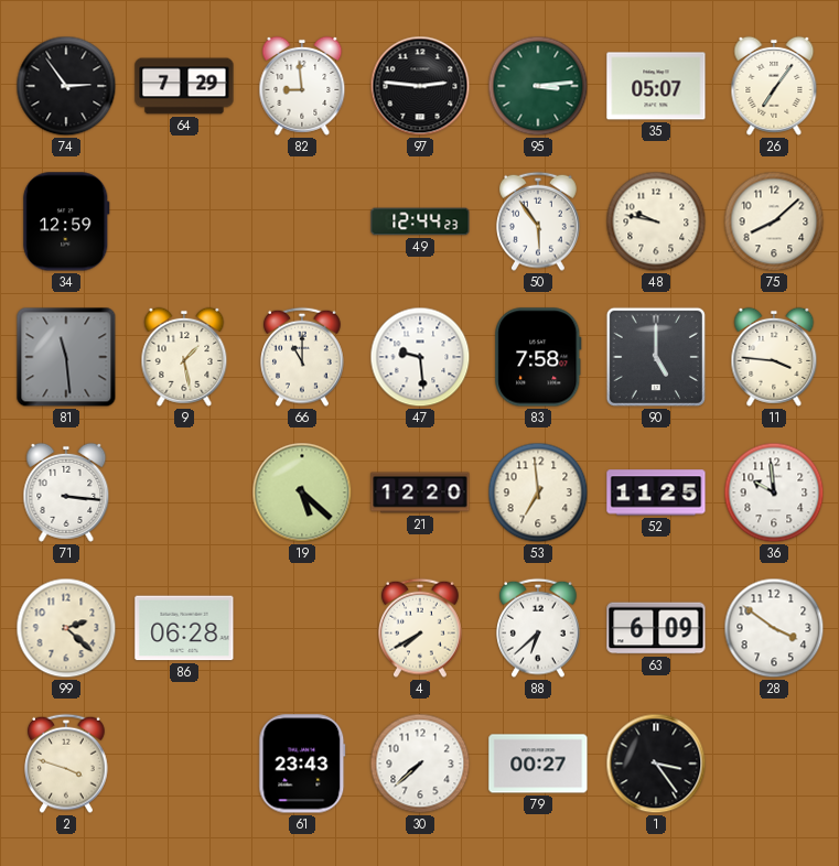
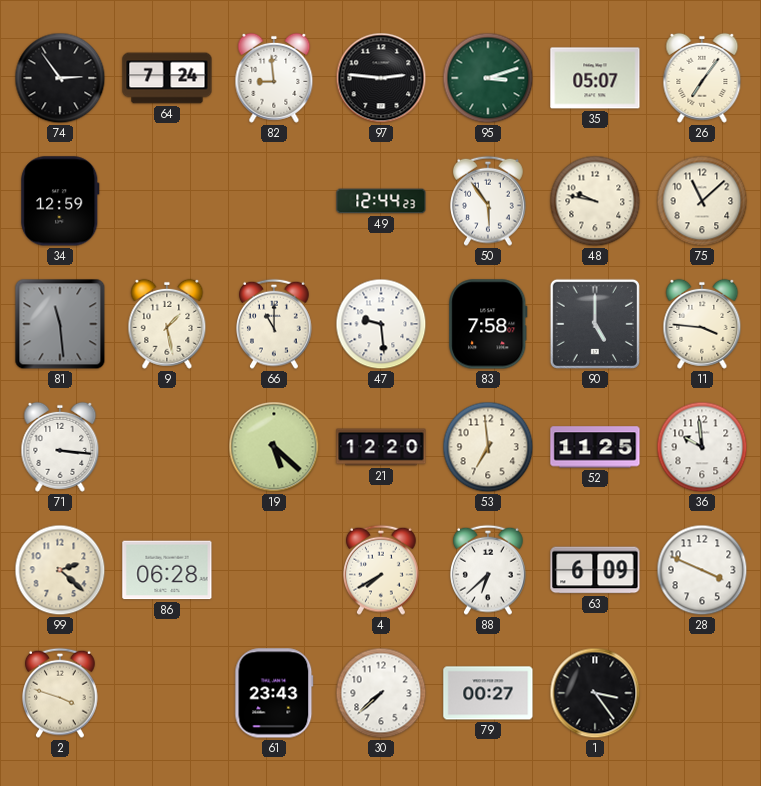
64: 7:29 -> 7:24 (167, 78)
95: 3:14 -> 3:12 (488, 78)
75: 8:08 -> 11:08 (702, 201)
28: 3:51 -> 3:49 (702, 570)
